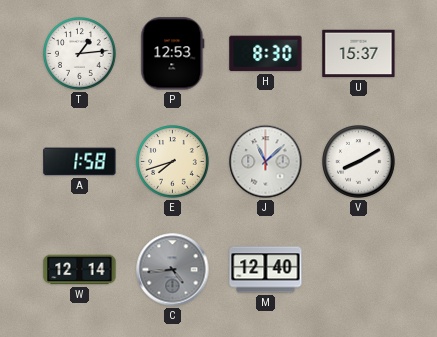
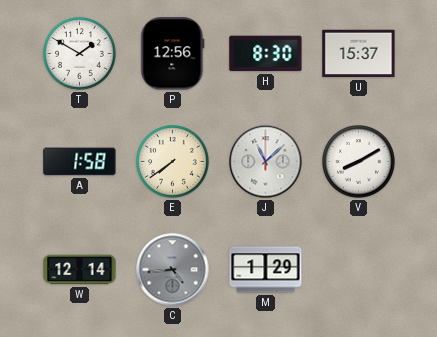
T: 1:14 -> 1:50 (80, 54)
P: 12:53 -> 12:56 (173, 54)
E: 7:42 -> 7:39 (173, 162)
M: 12:40 -> 1:29 (266, 270)
